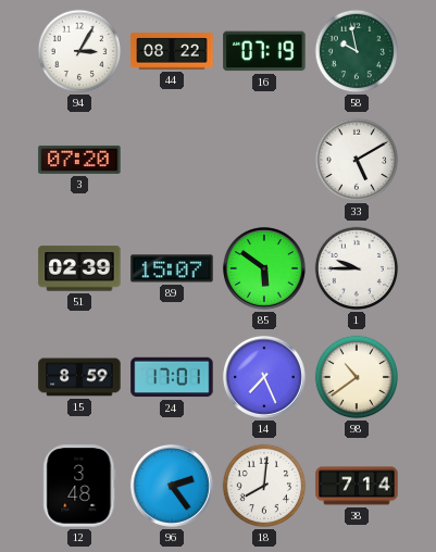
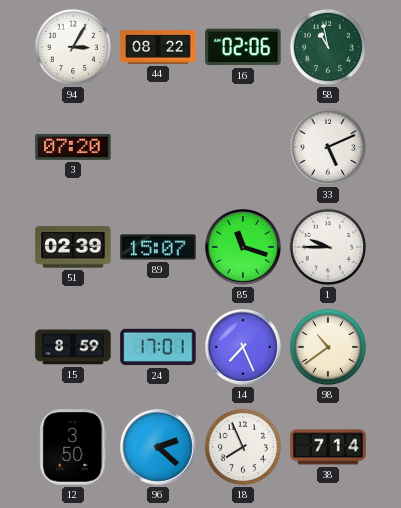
16: 07:19 -> 02:06 (243, 47)
58: 9:58 -> 10:58 (328, 47)
33: 5:10 -> 5:11 (328, 147)
85: 5:51 -> 11:18 (243, 247)
12: 3:48 -> 3:50 (73, 447)
96: 2:24 -> 2:22 (158, 447)
18: 8:01 -> 7:56 (243, 447)
